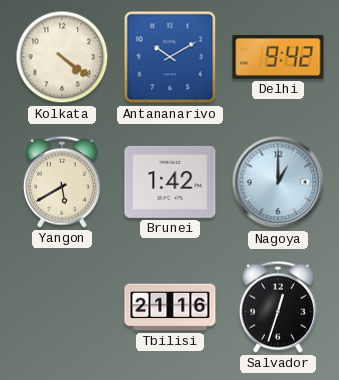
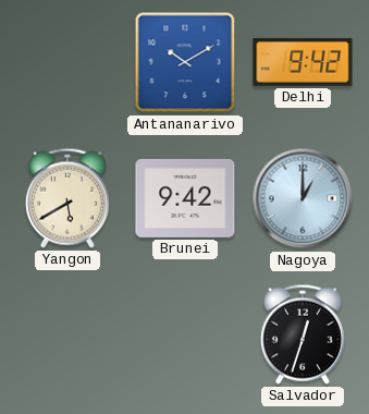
Kolkata: 4:21 -> none (62, 57)
Brunei: 1:42 -> 9:42 (185, 198)
Tbilisi: 21:16 -> none (170, 307)
